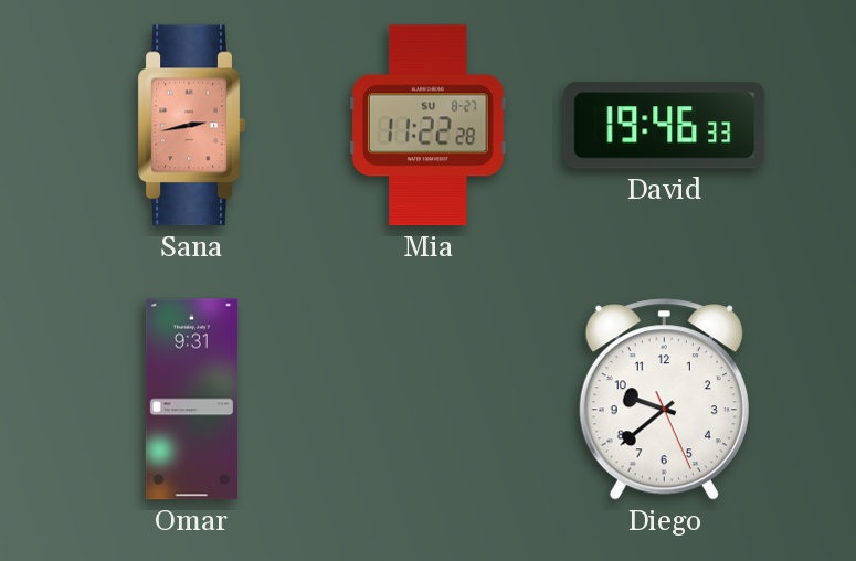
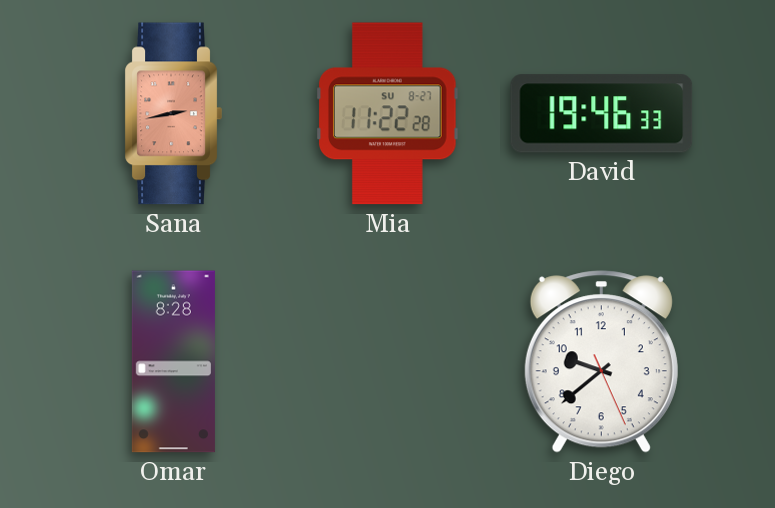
Omar: 9:31 -> 8:28 (173, 362)
